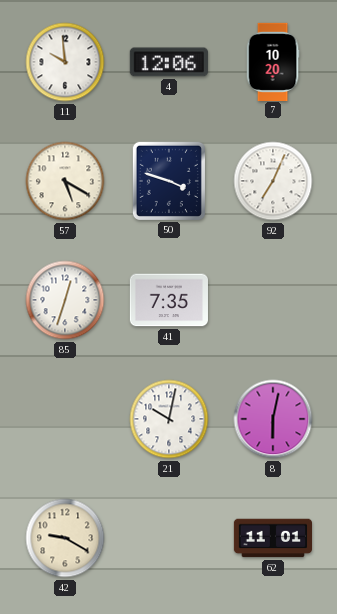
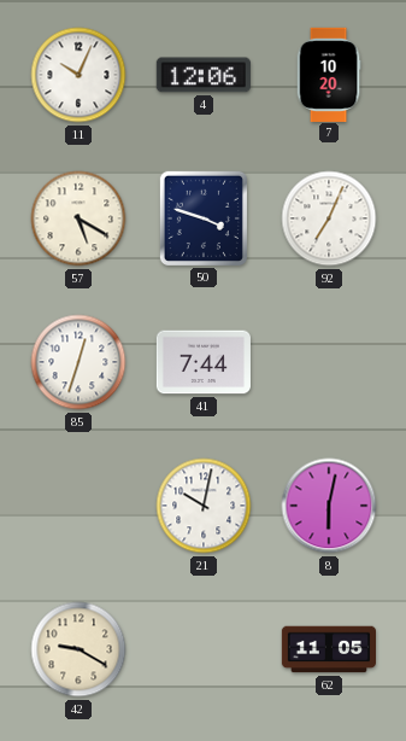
11: 9:59 -> 10:04 (78, 75)
41: 7:35 -> 7:44 (204, 362)
62: 11:01 -> 11:05 (328, 649)
